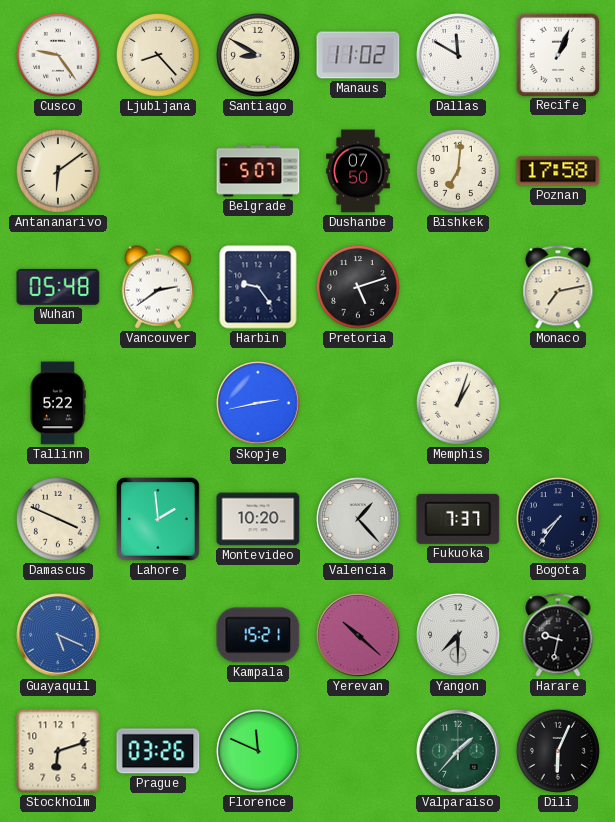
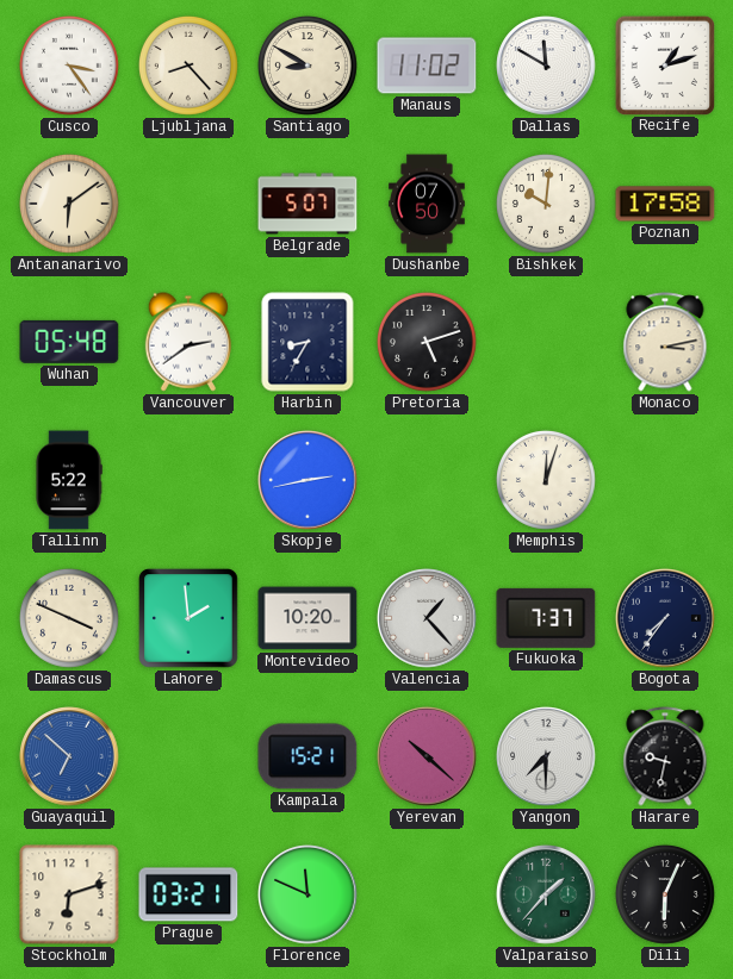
Cusco: 9:24 -> 3:24 (69, 66)
Recife: 1:04 -> 1:12 (664, 64)
Bishkek: 7:01 -> 10:01 (546, 204)
Harbin: 9:24 -> 8:35 (308, 342)
Monaco: 7:13 -> 3:13 (665, 342)
Memphis: 1:03 -> 12:03 (546, 480)
Guayaquil: 5:19 -> 6:52 (69, 756)
Prague: 03:26 -> 03:21 (188, 894)
